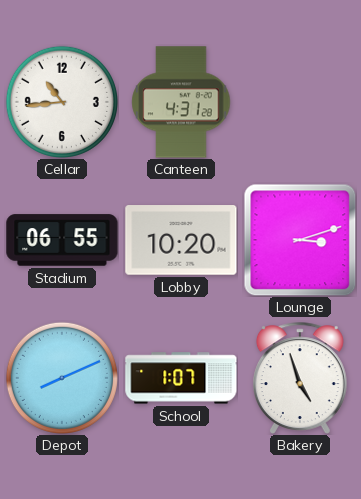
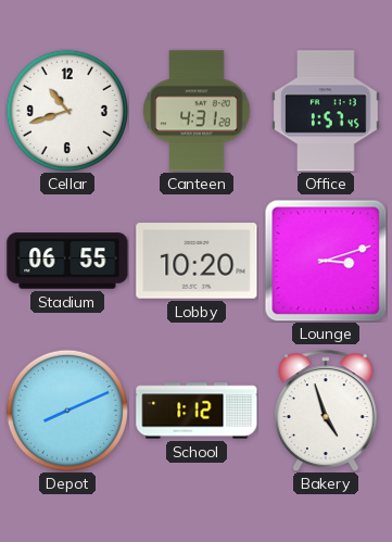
Cellar: 10:44 -> 10:42 (67, 111)
Office: none -> 1:57 (326, 111)
School: 1:07 -> 1:12 (197, 411)
